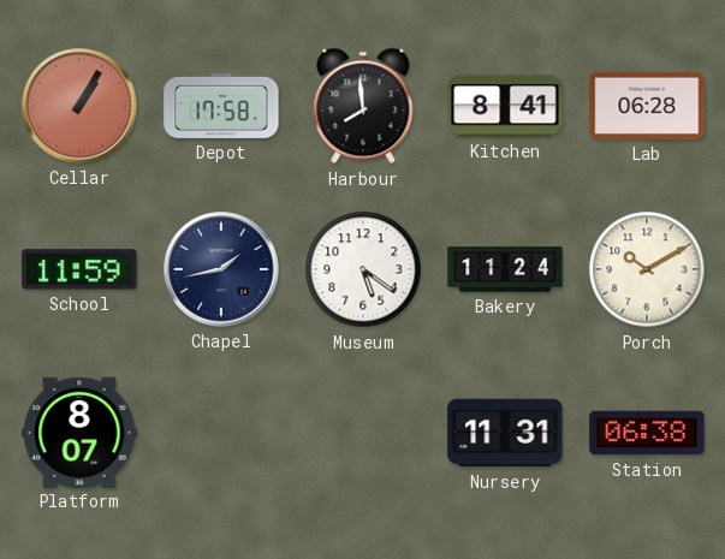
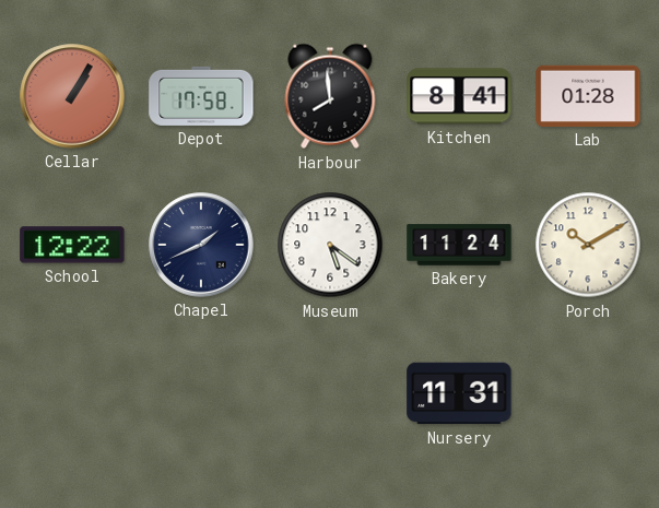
Lab: 06:28 -> 01:28 (588, 96)
School: 11:59 -> 12:22 (72, 245)
Chapel: 1:43 -> 1:41 (201, 245)
Platform: 8:07 -> none (79, 432)
Station: 06:38 -> none (647, 433)
